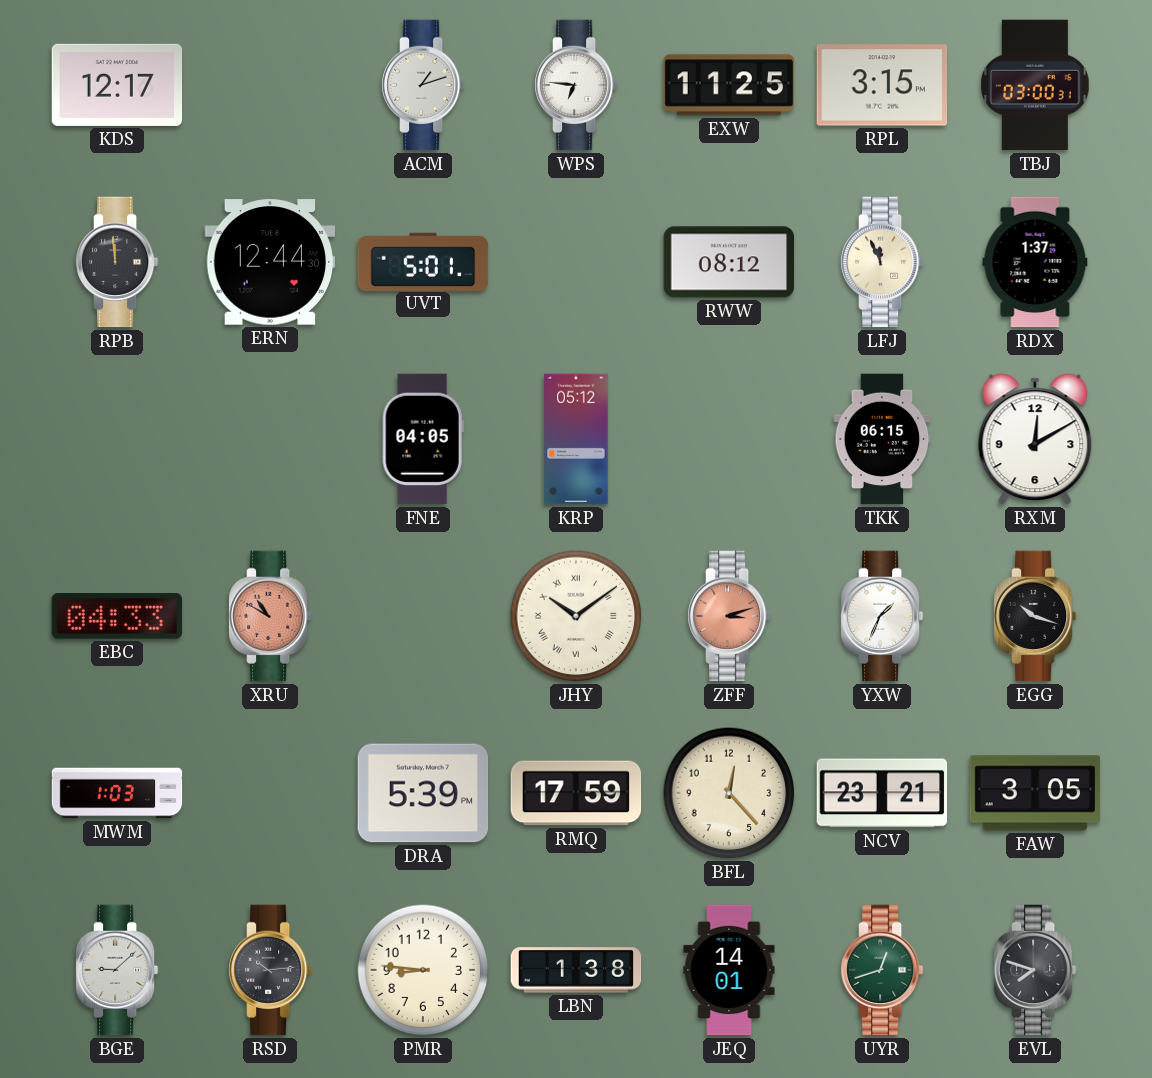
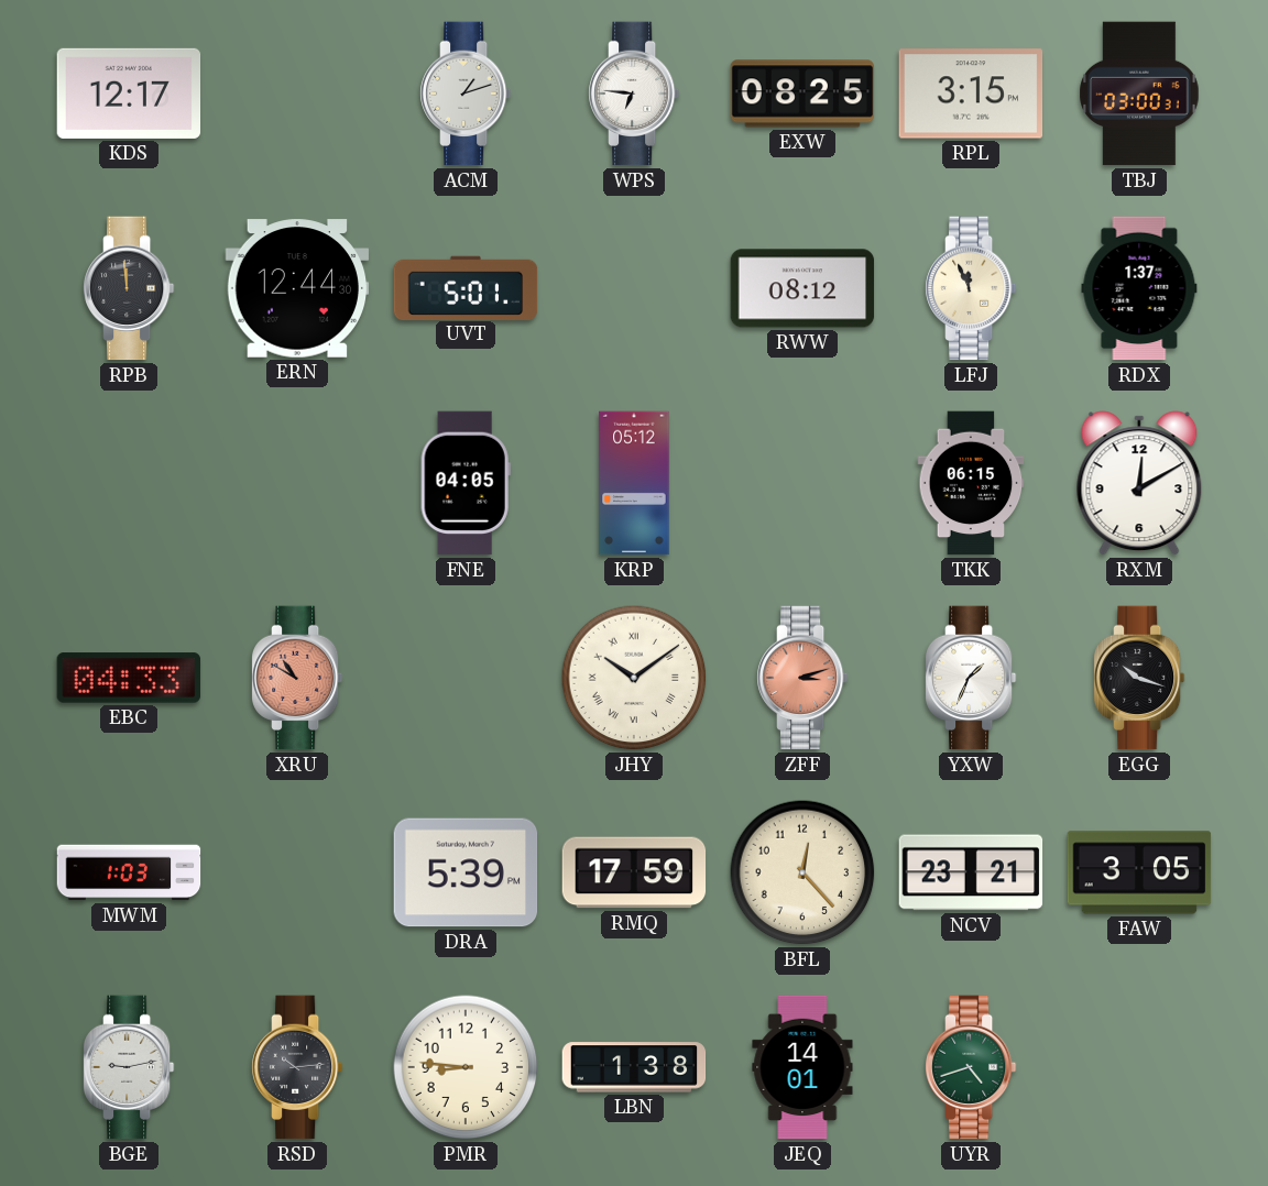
EXW: 11:25 -> 08:25 (802, 94)
BGE: 9:08 -> 9:13 (129, 1067)
UYR: 12:42 -> 4:42 (971, 1067)
EVL: 7:48 -> none (1035, 970)
